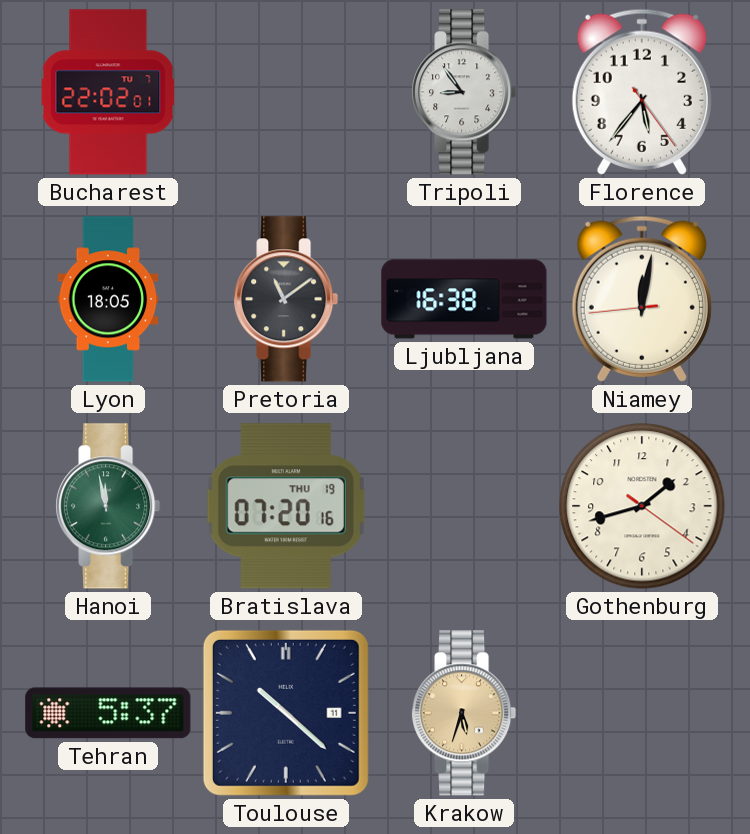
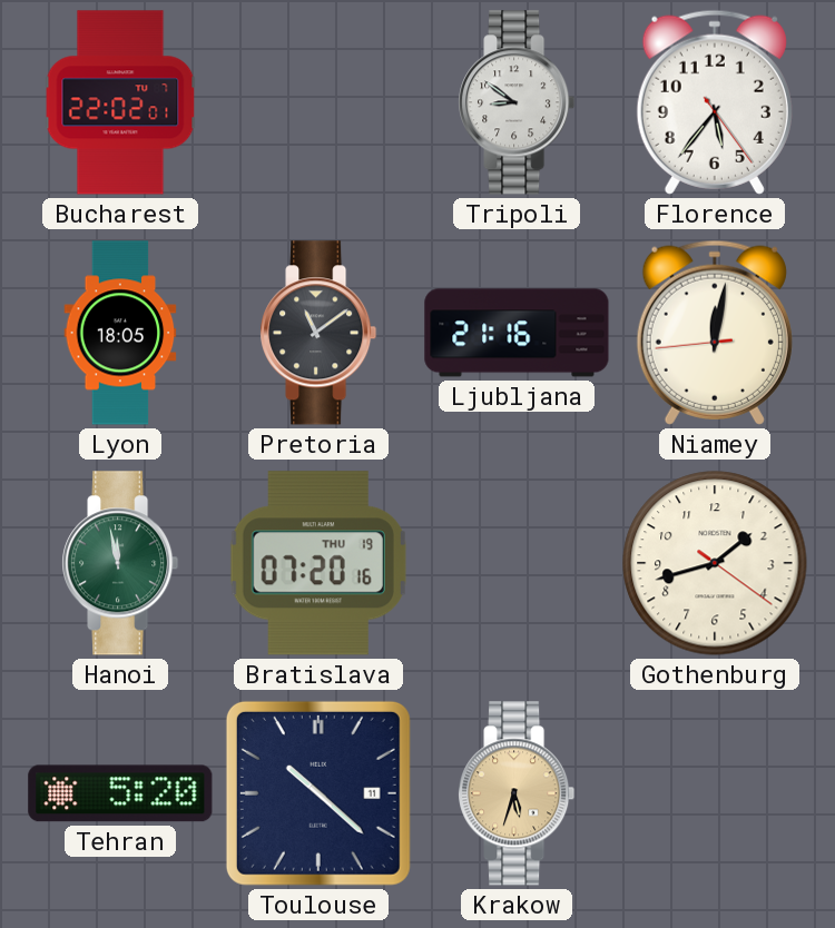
Tripoli: 8:54 -> 8:51 (517, 102)
Ljubljana: 16:38 -> 21:16 (517, 333)
Tehran: 5:37 -> 5:20 (120, 793)
